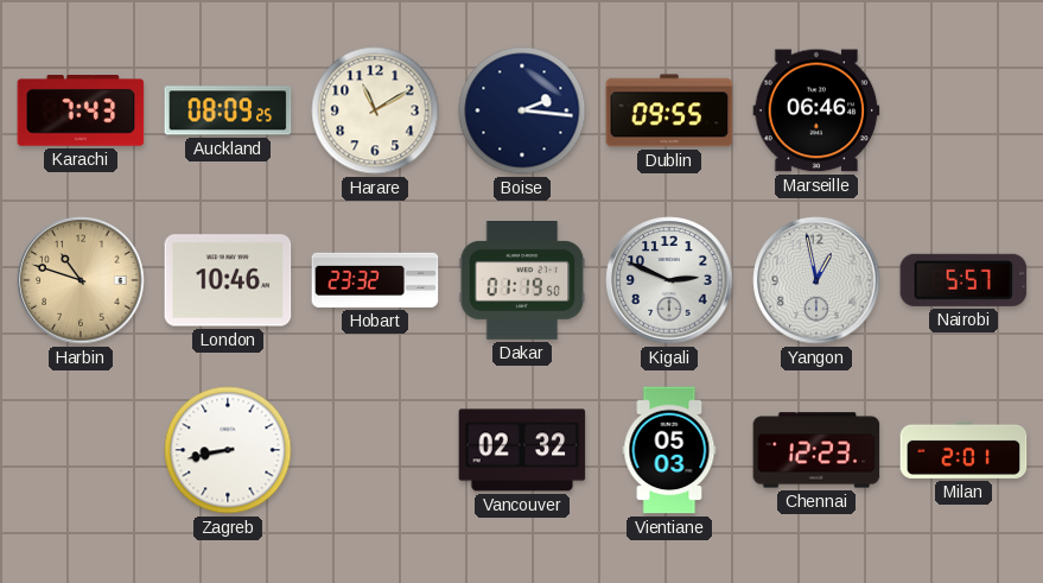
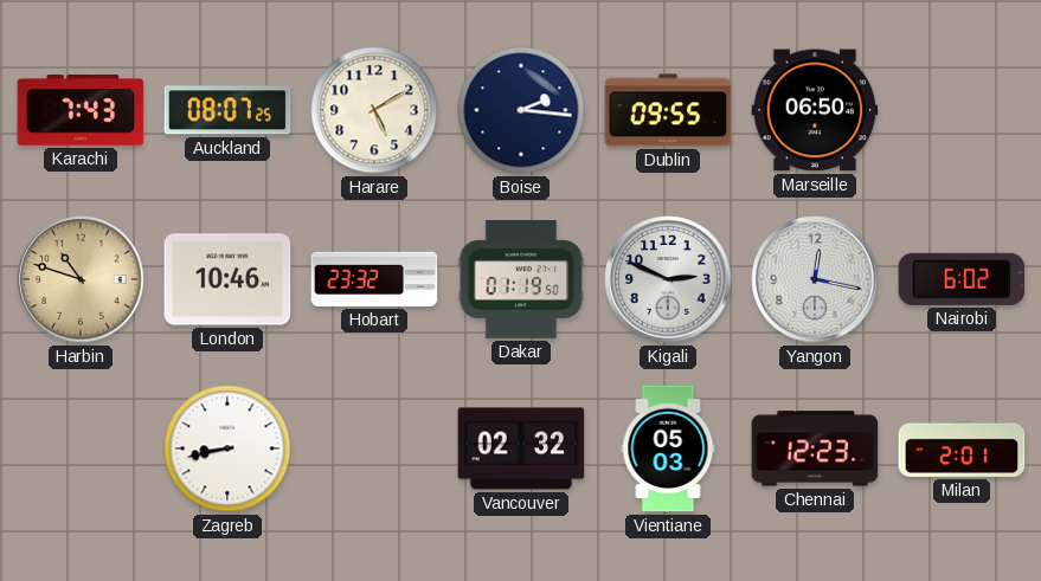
Auckland: 08:09 -> 08:07 (227, 110)
Harare: 11:10 -> 5:10 (374, 110)
Marseille: 06:46 -> 06:50 (815, 110)
Yangon: 12:58 -> 12:17 (815, 279)
Nairobi: 5:57 -> 6:02 (962, 279)
